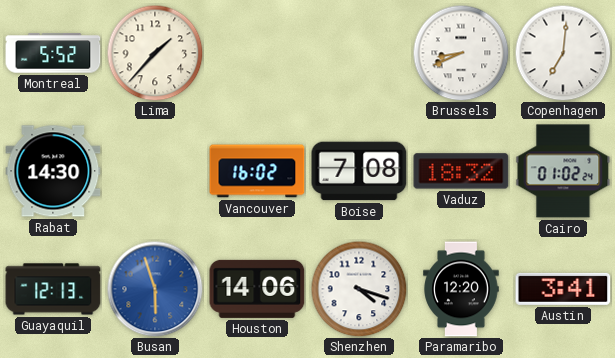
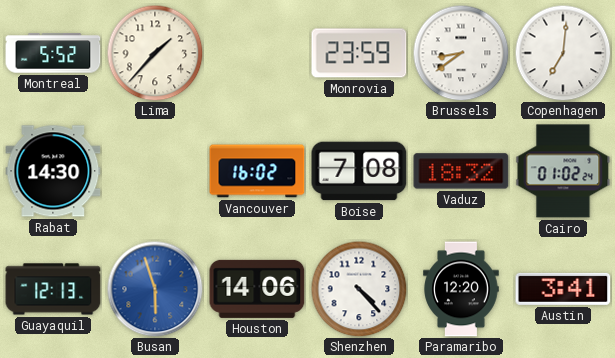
Monrovia: none -> 23:59 (359, 53)
Brussels: 8:41 -> 8:39 (461, 53)
Shenzhen: 4:18 -> 4:23 (359, 289)
